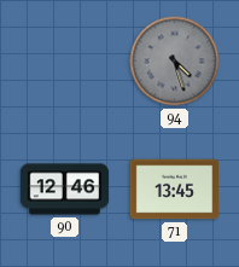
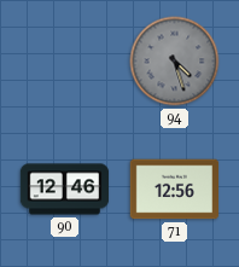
71: 13:45 -> 12:56 (175, 190)
